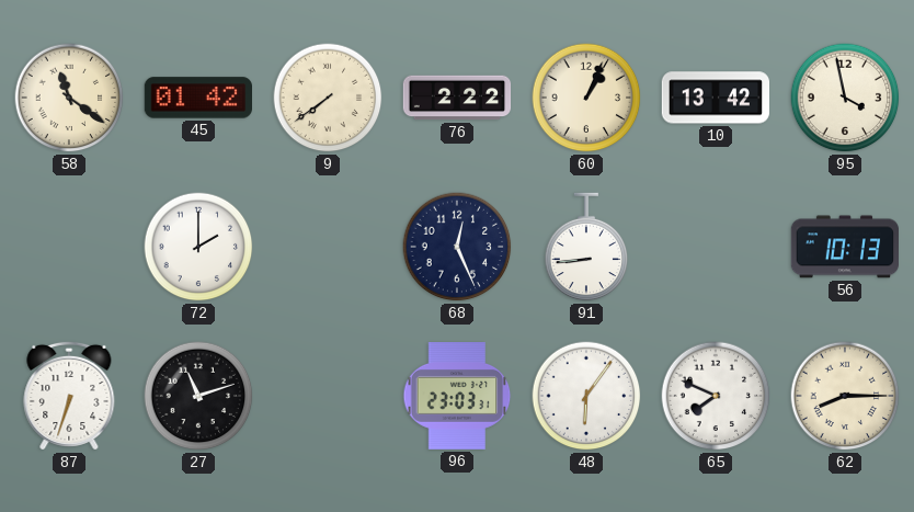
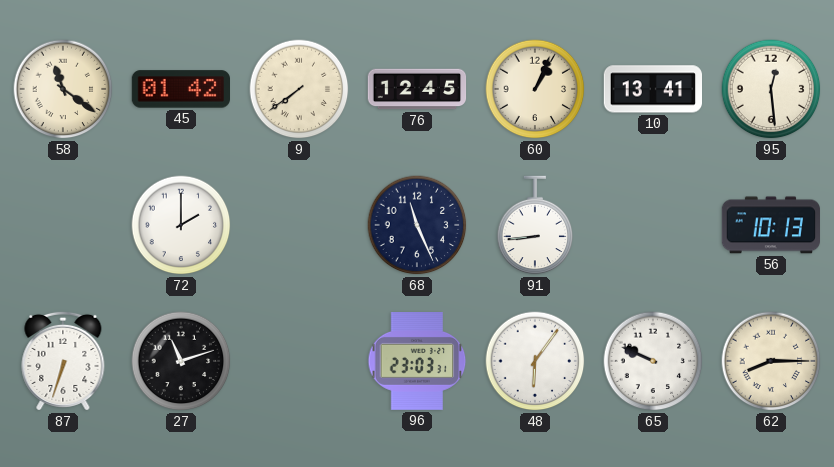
76: 2:22 -> 12:45 (417, 89)
10: 13:42 -> 13:41 (653, 89)
95: 3:58 -> 12:29 (771, 89)
68: 12:26 -> 11:26 (417, 225)
65: 7:49 -> 9:49 (653, 361)
